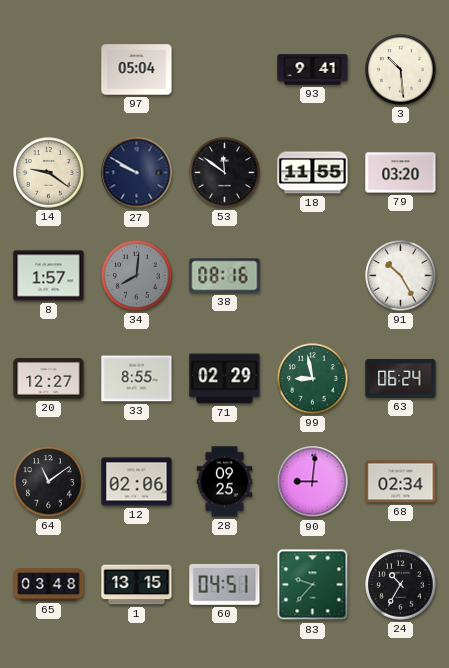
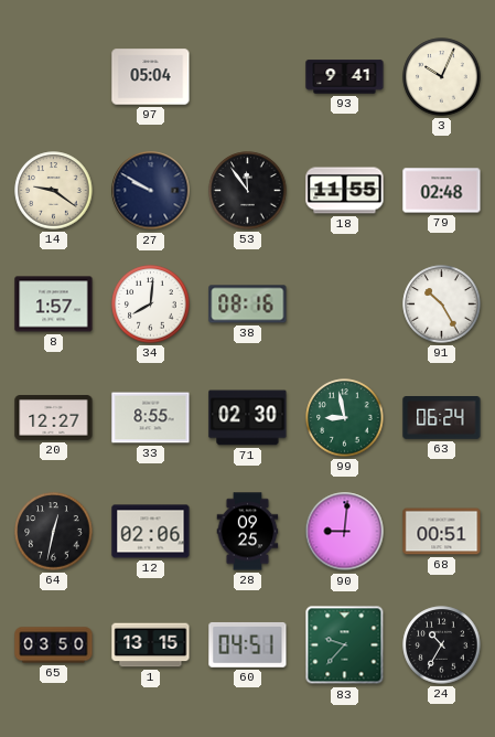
3: 10:29 -> 10:04 (442, 77)
53: 11:51 -> 11:54 (248, 191)
79: 03:20 -> 02:48 (442, 191)
34 dial: grey -> white (151, 305)
71: 02:29 -> 02:30 (248, 418)
64: 11:09 -> 12:32 (54, 532)
68: 02:34 -> 00:51 (442, 532)
65: 03:48 -> 03:50 (54, 645)
